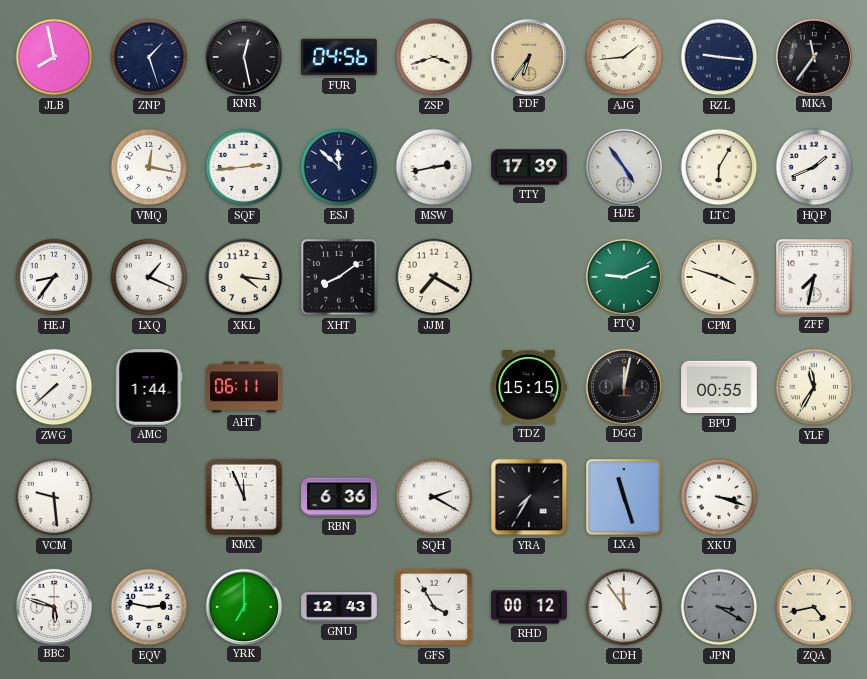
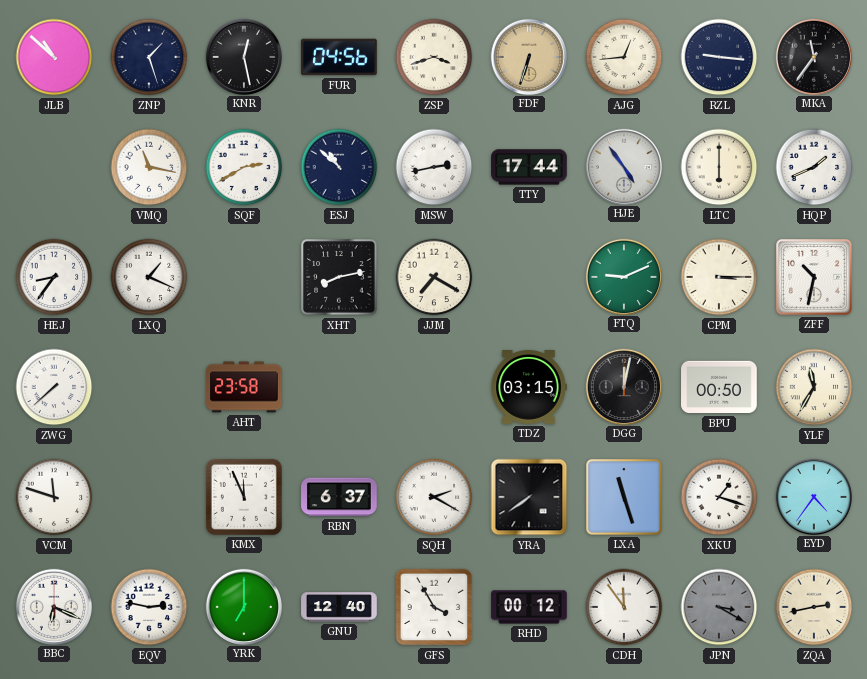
JLB: 7:58 -> 10:52 (54, 57)
FDF: 6:36 -> 6:33 (528, 56)
AJG: 1:44 -> 12:44 (624, 57)
VMQ: 12:17 -> 11:17 (149, 167)
SQF: 2:44 -> 2:40 (244, 167)
ESJ: 11:52 -> 10:52 (339, 167)
TTY: 17:39 -> 17:44 (529, 167)
LTC: 6:05 -> 6:00 (719, 167)
XKL: 4:16 -> none (244, 277)
XHT: 8:09 -> 8:13 (339, 277)
CPM: 3:48 -> 3:15 (719, 277)
ZFF: 7:32 -> 10:32 (815, 278)
AMC: 1:44 -> none (149, 387)
AHT: 06:11 -> 23:58 (244, 387)
TDZ: 15:15 -> 03:15 (529, 388)
BPU: 00:55 -> 00:50 (719, 387)
VCM: 9:29 -> 11:48 (54, 497)
RBN: 6:36 -> 6:37 (339, 497)
YRA: 7:35 -> 7:39 (529, 497)
XKU: 3:18 -> 1:18 (719, 497)
EYD: none -> 4:36 (813, 496)
BBC: 5:48 -> 6:19 (53, 606)
GNU: 12:43 -> 12:40 (339, 607)
ZQA: 4:43 -> 2:43 (814, 607)
